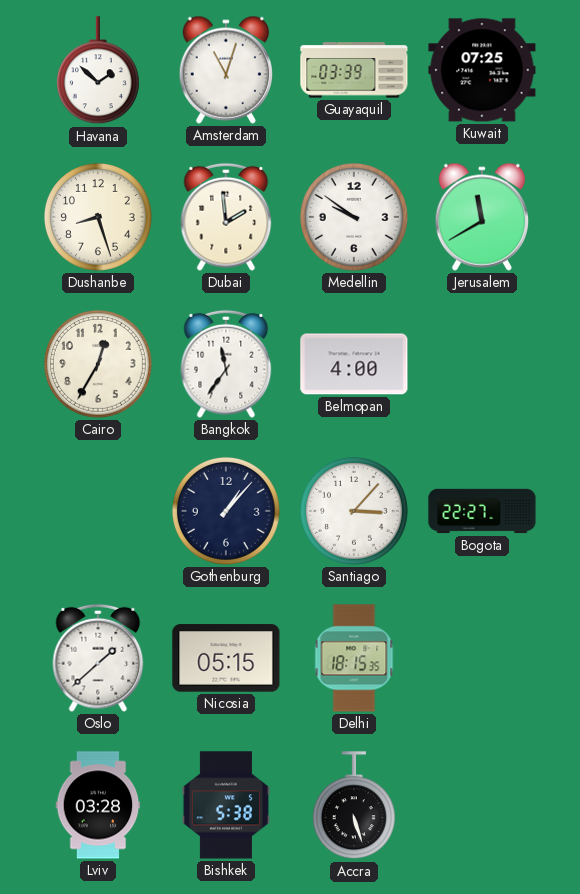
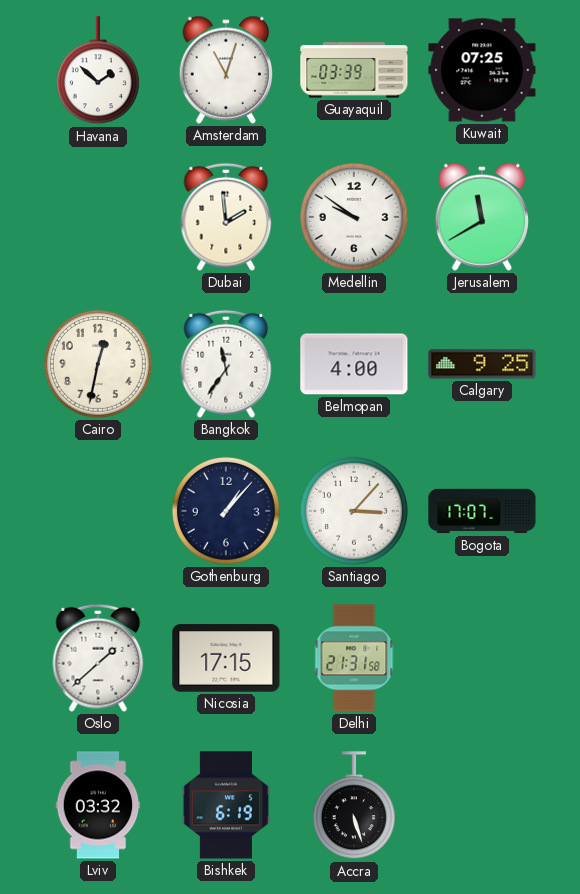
Dushanbe: 8:27 -> none (98, 217)
Cairo: 12:35 -> 12:32 (98, 364)
Calgary: none -> 9:25 (482, 364)
Bogota: 22:27 -> 17:07 (482, 511)
Nicosia: 05:15 -> 17:15 (226, 658)
Delhi: 18:15 -> 21:31 (354, 658)
Lviv: 03:28 -> 03:32 (98, 805)
Bishkek: 5:38 -> 6:19 (226, 805)
